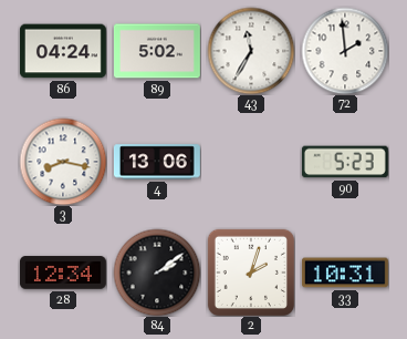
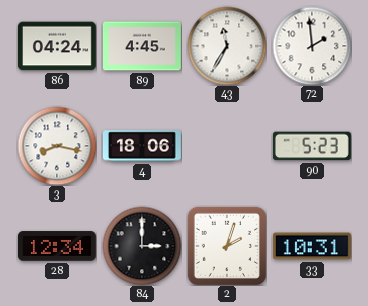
89: 5:02 -> 4:45 (142, 46)
4: 13:06 -> 18:06 (142, 146)
84: 2:09 -> 3:00 (142, 246)
